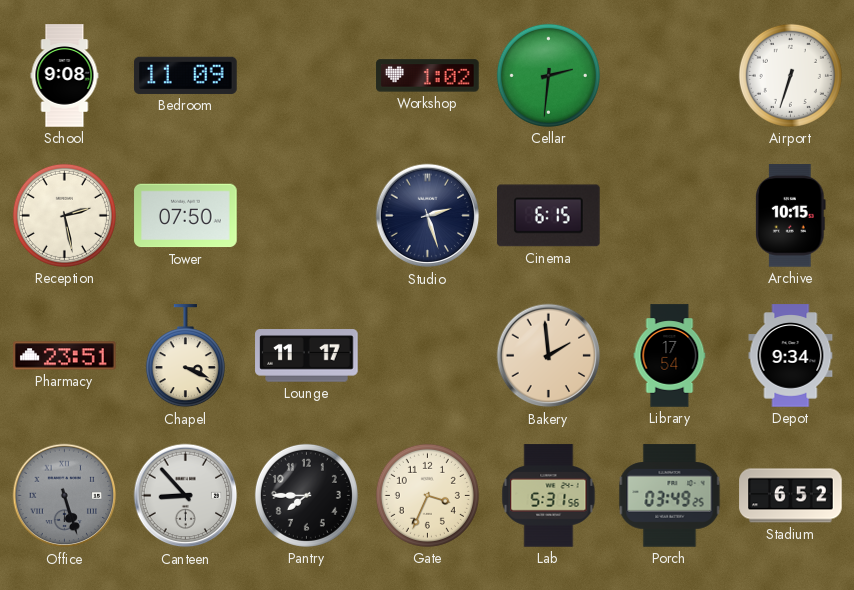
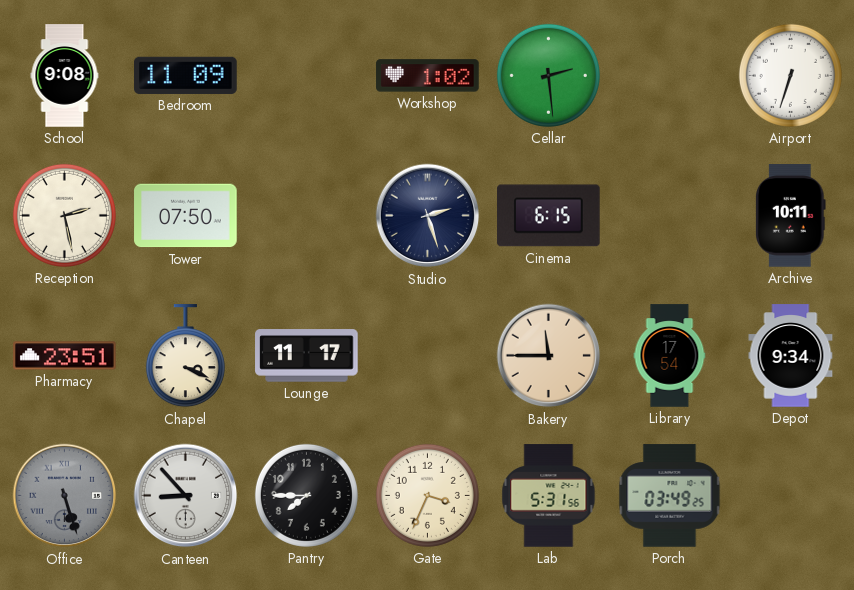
Cellar: 2:31 -> 2:29 (548, 75)
Archive: 10:15 -> 10:11 (791, 216)
Bakery: 1:59 -> 11:45 (549, 356)
Stadium: 6:52 -> none (791, 496)
